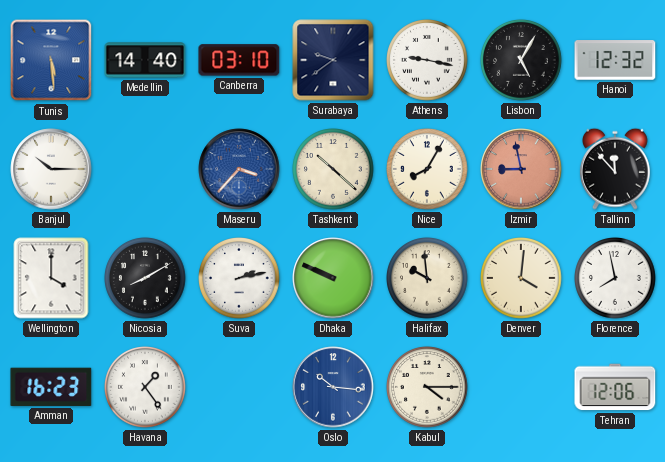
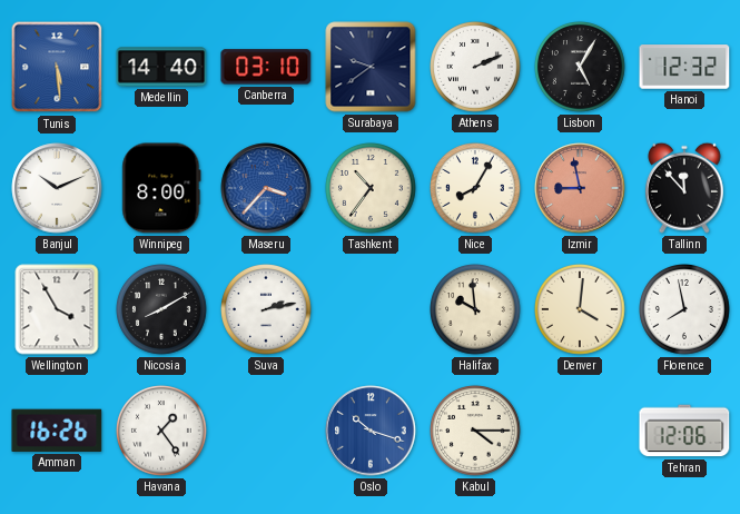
Athens: 9:17 -> 2:11 (475, 67)
Banjul: 10:15 -> 10:11 (57, 188)
Winnipeg: none -> 8:00 (161, 188)
Tashkent: 10:22 -> 10:36 (371, 188)
Wellington: 4:00 -> 3:55 (57, 309)
Dhaka: 9:49 -> none (333, 278)
Amman: 16:23 -> 16:26 (57, 431)
Oslo: 10:16 -> 10:18 (371, 431)
